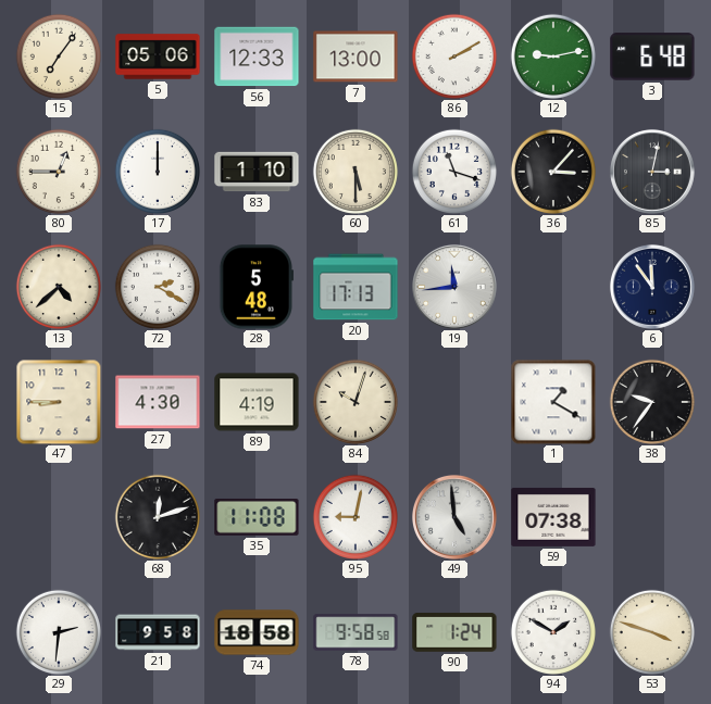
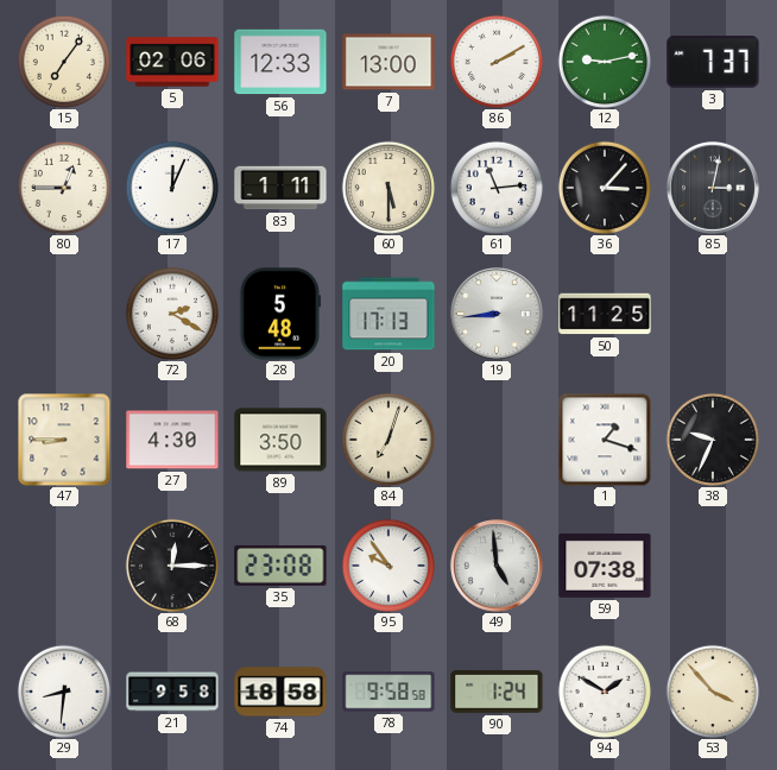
5: 05:06 -> 02:06 (172, 62)
3: 6:48 -> 7:37 (713, 62)
17: 12:00 -> 12:04 (171, 187)
83: 1:10 -> 1:11 (280, 188)
61: 11:18 -> 11:14 (495, 187)
13: 4:38 -> none (58, 286)
19: 11:44 -> 8:44 (497, 314)
50: none -> 11:25 (605, 314)
6: 11:54 -> none (652, 287)
89: 4:19 -> 3:50 (280, 440)
84: 10:03 -> 7:03 (387, 438)
1: 1:20 -> 1:18 (605, 440)
38: 9:36 -> 9:34 (712, 438)
68: 12:12 -> 12:15 (171, 564)
35: 11:08 -> 23:08 (280, 566)
95: 9:02 -> 9:54 (387, 564)
29: 2:31 -> 8:31 (63, 690)
53: 3:48 -> 3:53 (712, 690)
